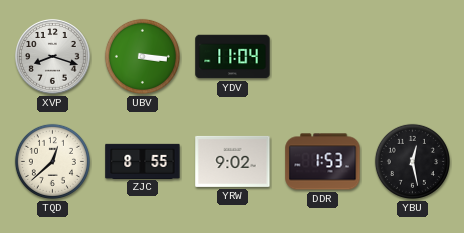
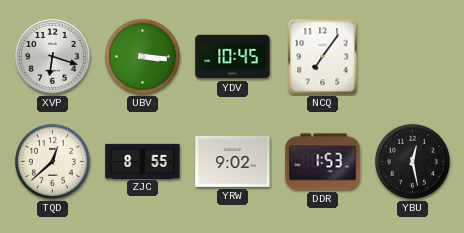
XVP: 8:18 -> 6:18 (53, 57)
YDV: 11:04 -> 10:45 (233, 57)
NCQ: none -> 7:06 (323, 57)
